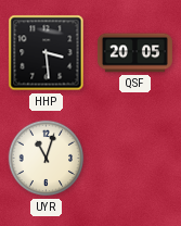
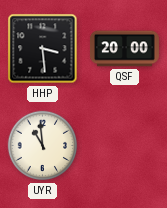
QSF: 20:05 -> 20:00 (124, 49)
UYR: 11:03 -> 10:59 (43, 146)
